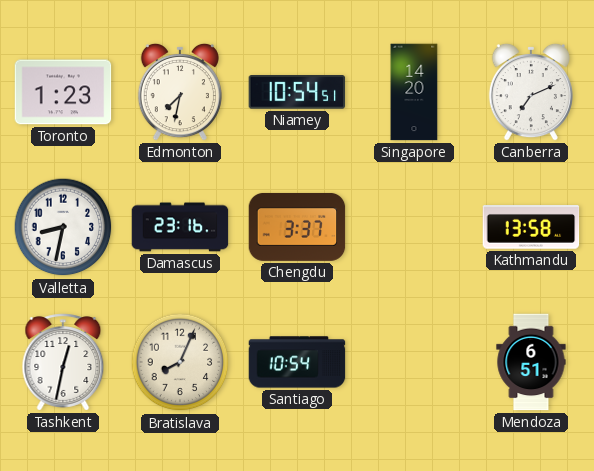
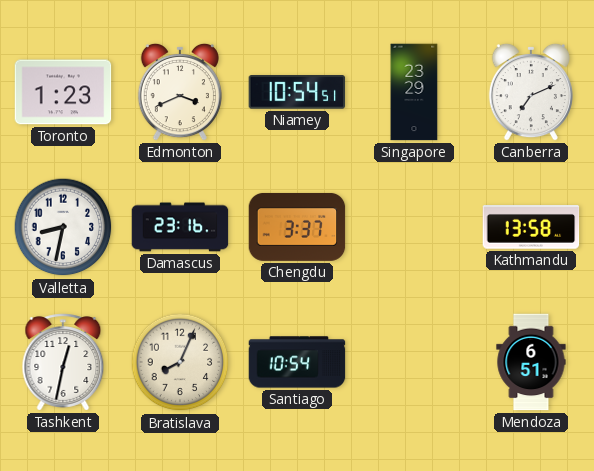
Edmonton: 7:32 -> 3:41 (180, 92)
Singapore: 14:20 -> 23:29 (414, 92)
